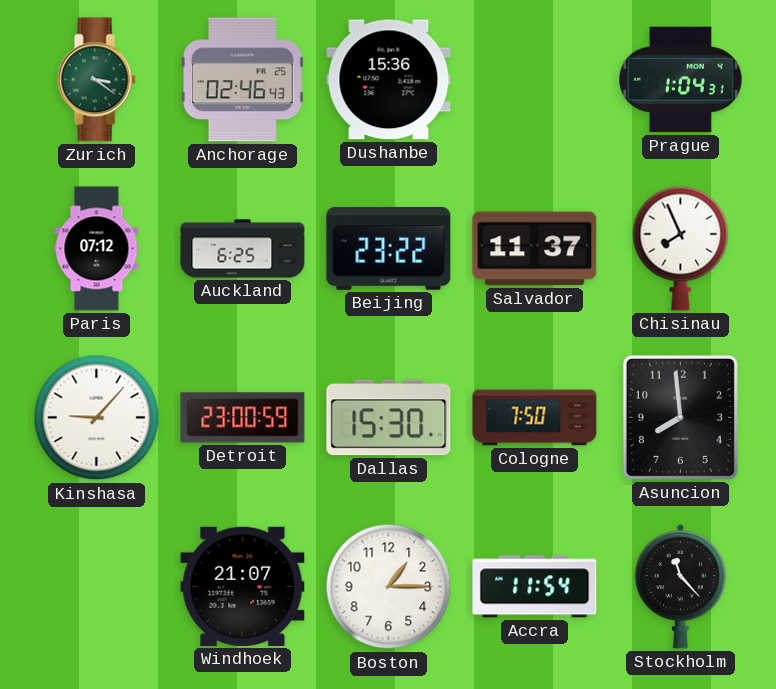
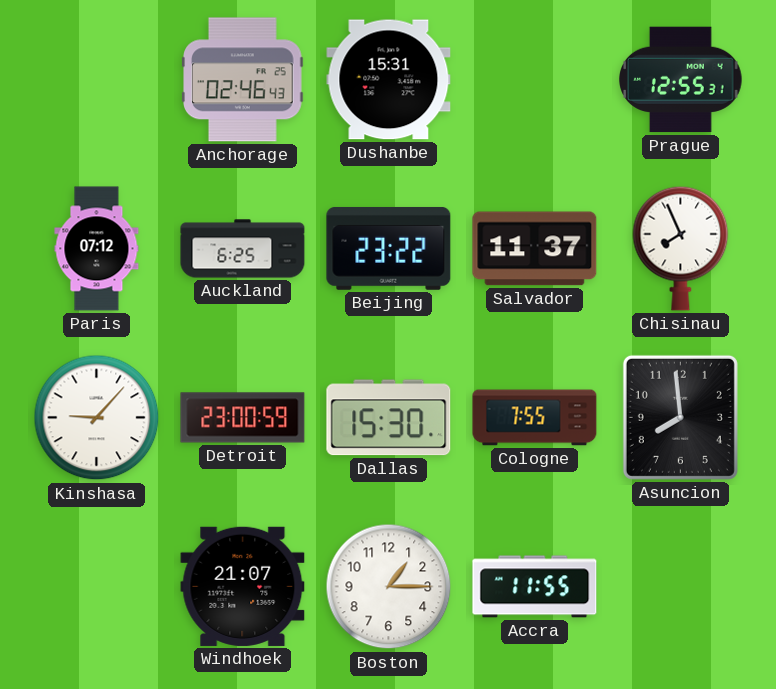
Zurich: 3:21 -> none (96, 80)
Dushanbe: 15:36 -> 15:31 (389, 80)
Prague: 1:04 -> 12:55 (681, 80)
Cologne: 7:50 -> 7:55 (535, 418)
Accra: 11:54 -> 11:55 (535, 587)
Stockholm: 11:23 -> none (680, 586)
